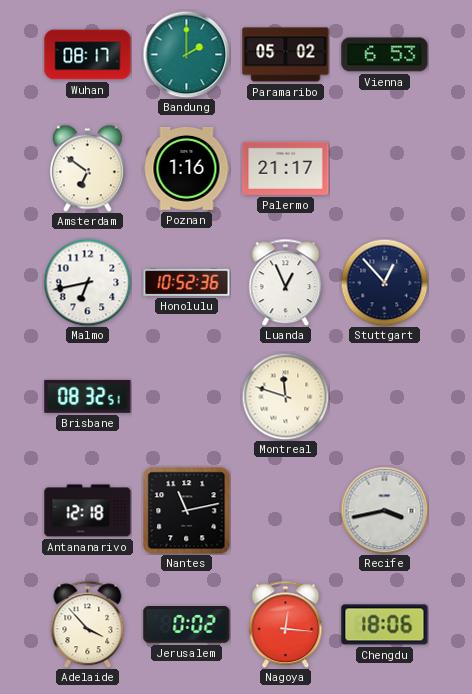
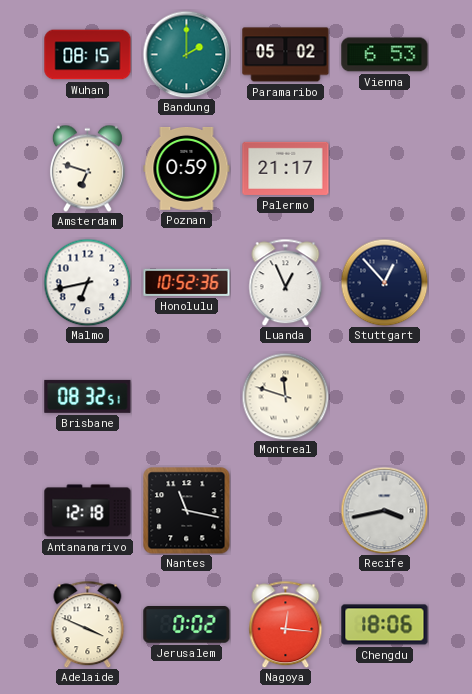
Wuhan: 08:17 -> 08:15 (88, 55)
Amsterdam: 6:51 -> 6:48 (87, 168)
Poznan: 1:16 -> 0:59 (187, 168)
Nantes: 11:13 -> 11:17 (187, 511)
Adelaide: 3:53 -> 3:49 (88, 624)
